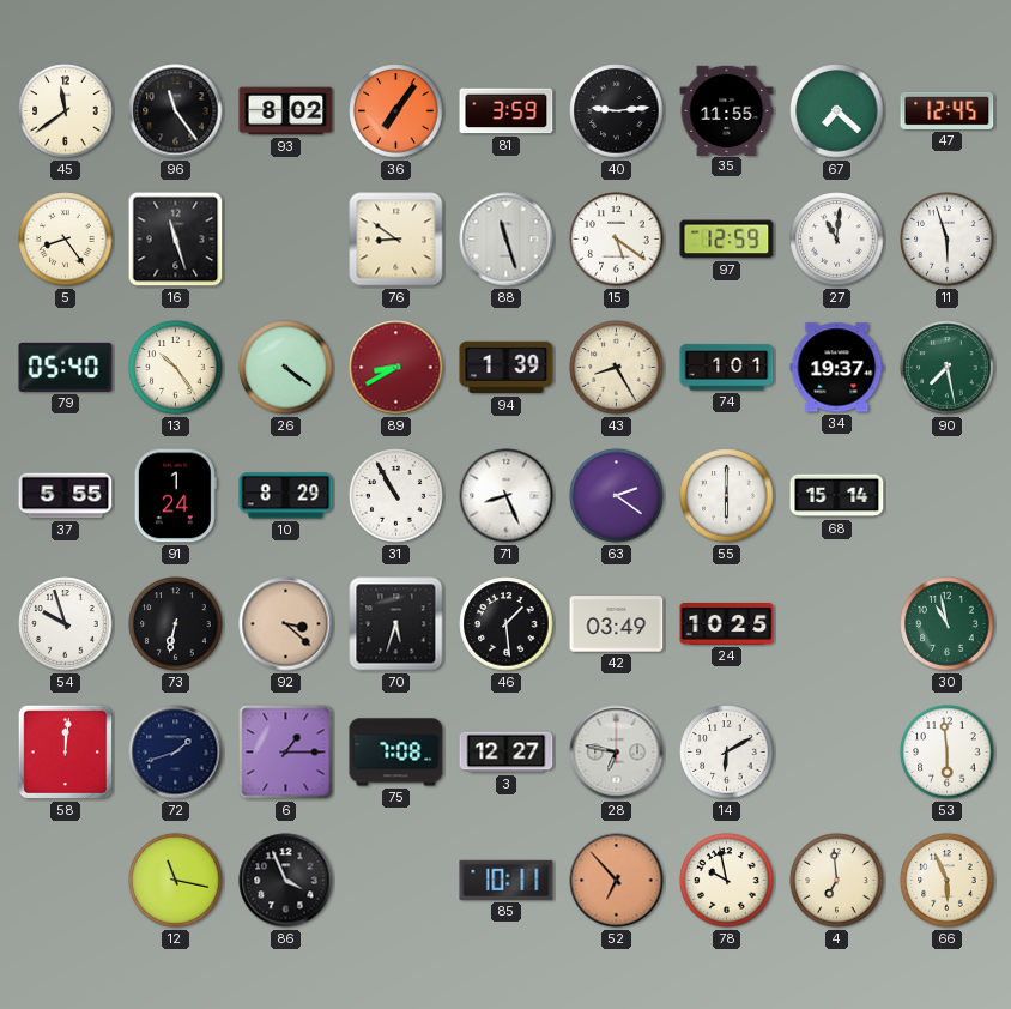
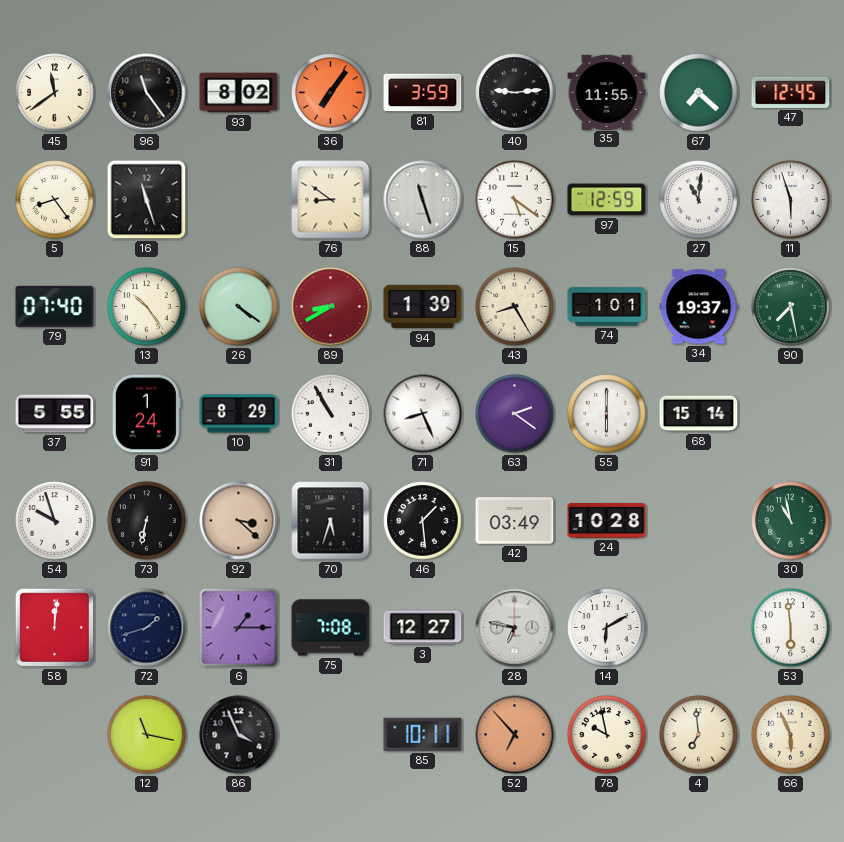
79: 05:40 -> 07:40 (55, 306)
24: 10:25 -> 10:28 (607, 521)
